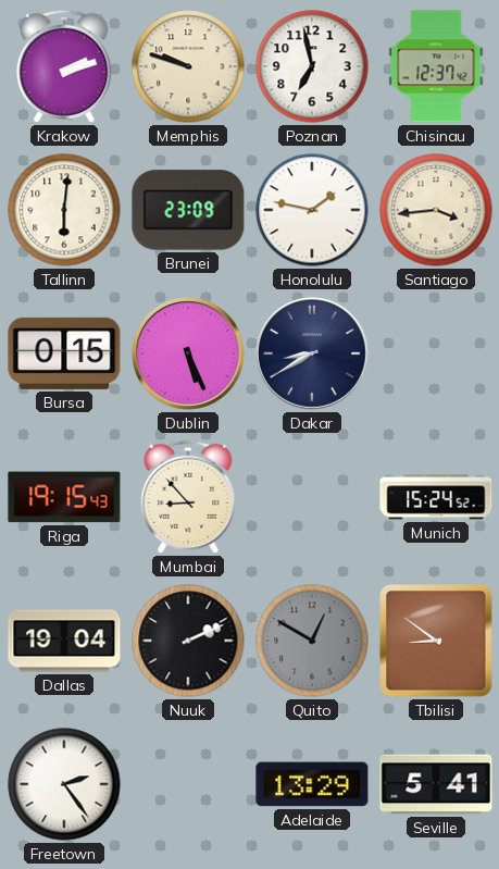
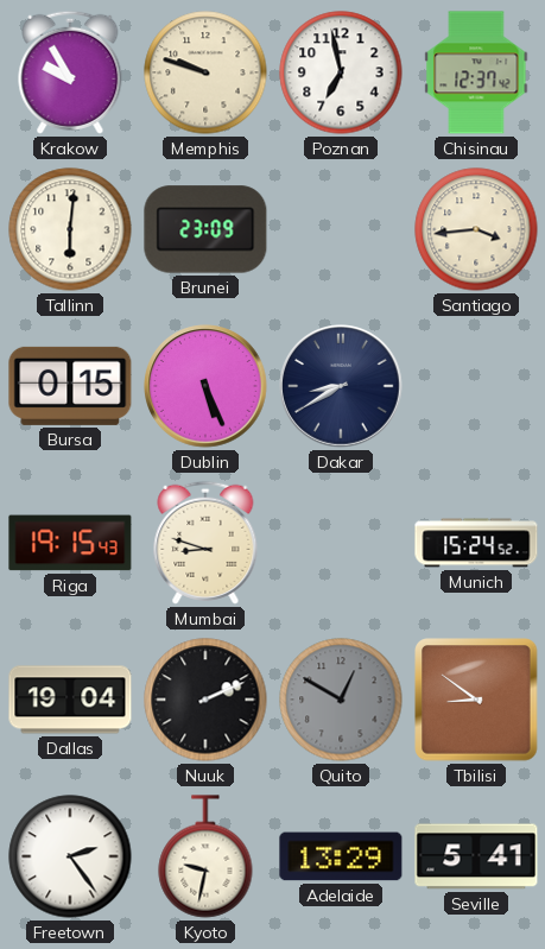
Krakow: 2:12 -> 9:55 (70, 72)
Honolulu: 1:47 -> none (312, 210)
Mumbai: 8:53 -> 8:48 (205, 543)
Kyoto: none -> 9:32 (205, 856)
